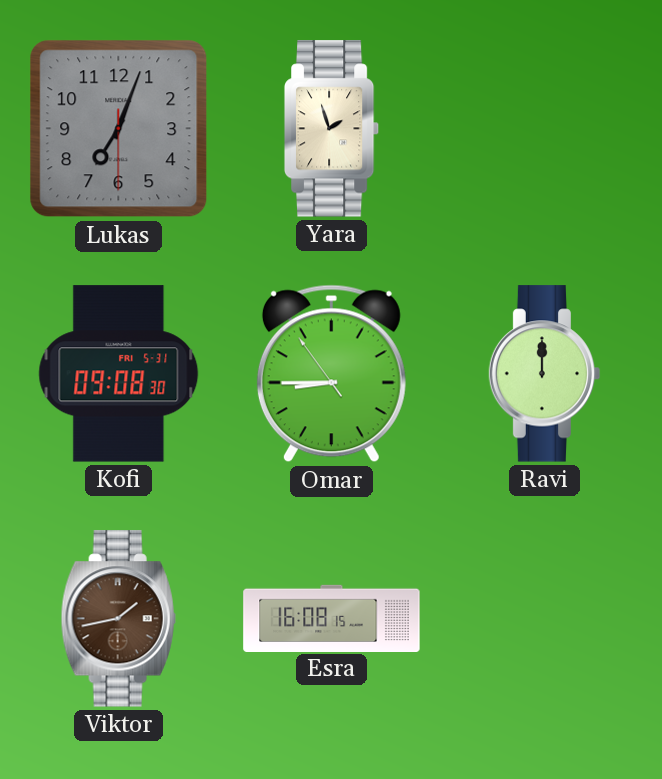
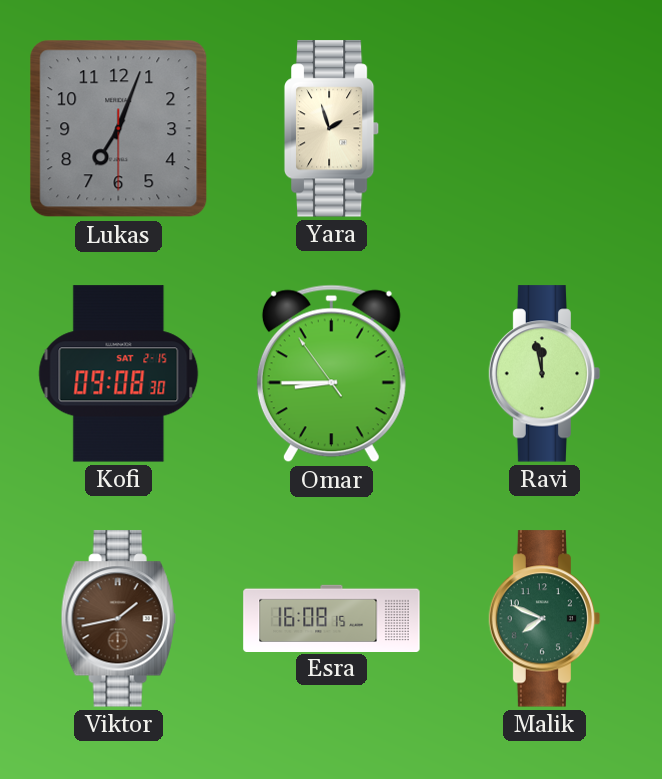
Kofi date: FRI 5-31 -> SAT 2-15 (119, 374)
Ravi: 12:00 -> 11:58 (545, 374)
Malik: none -> 7:49 (545, 619)
